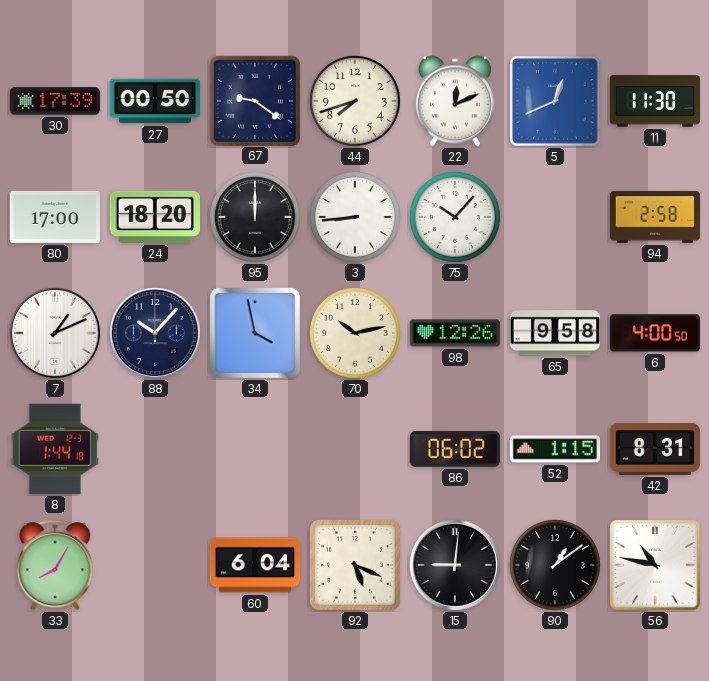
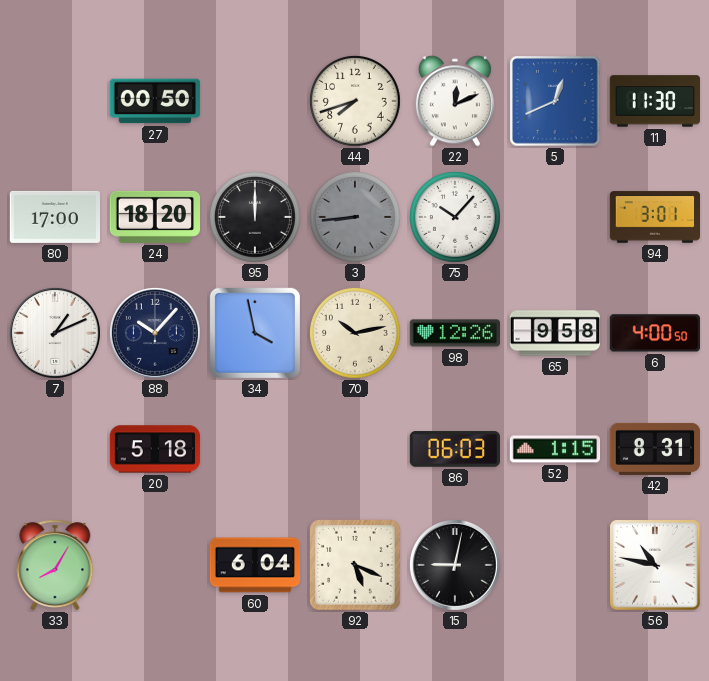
30: 17:39 -> none (54, 101)
67: 9:21 -> none (254, 100)
3 dial: white -> grey (355, 217)
94: 2:58 -> 3:01 (655, 217)
8: 1:44 -> none (54, 449)
20: none -> 5:18 (155, 449)
86: 06:02 -> 06:03 (454, 449)
15: 9:01 -> 9:02 (455, 565)
90: 1:09 -> none (555, 565)
